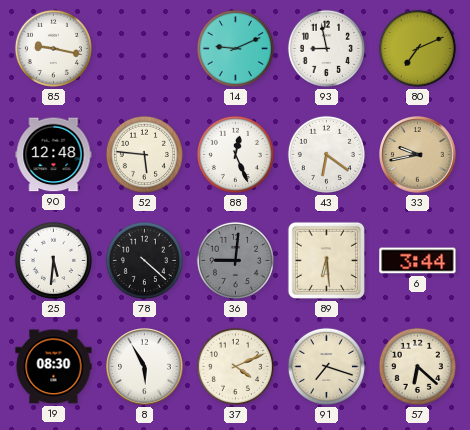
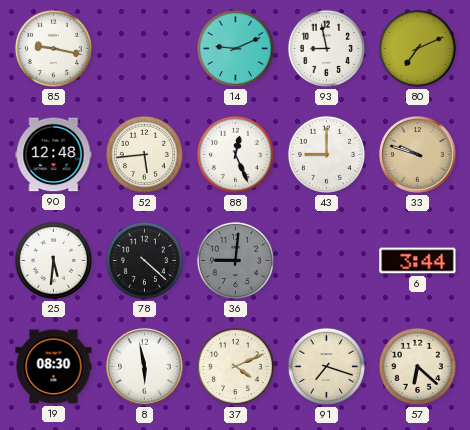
52: 5:46 -> 5:44 (144, 154)
43: 6:21 -> 9:00 (326, 154)
33: 9:43 -> 9:48 (418, 155)
89: 6:29 -> none (326, 260)
8: 5:55 -> 5:58 (145, 367)
